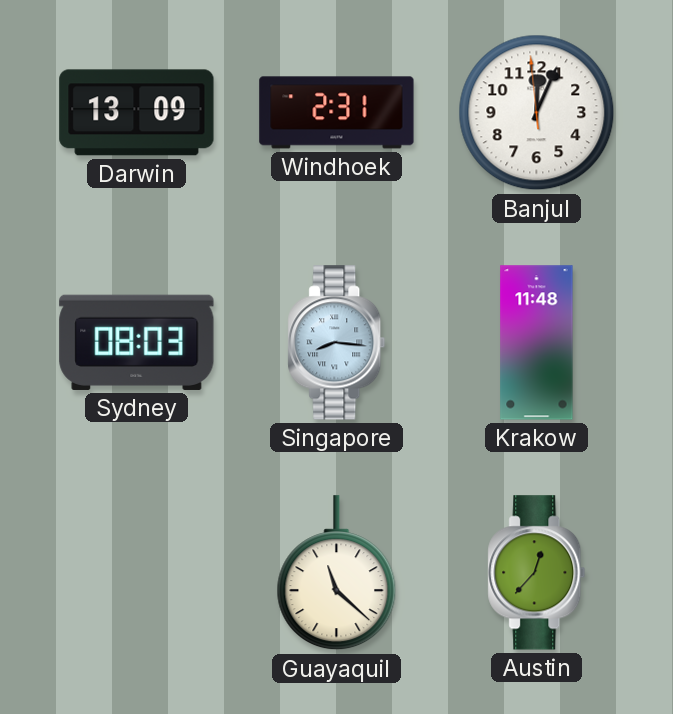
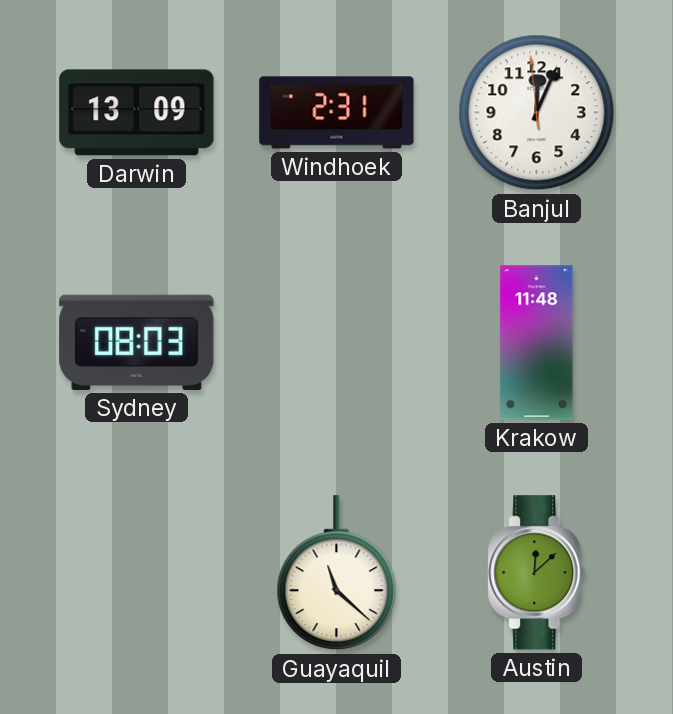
Singapore: 8:16 -> none (337, 343)
Austin: 12:37 -> 12:08 (537, 573)
